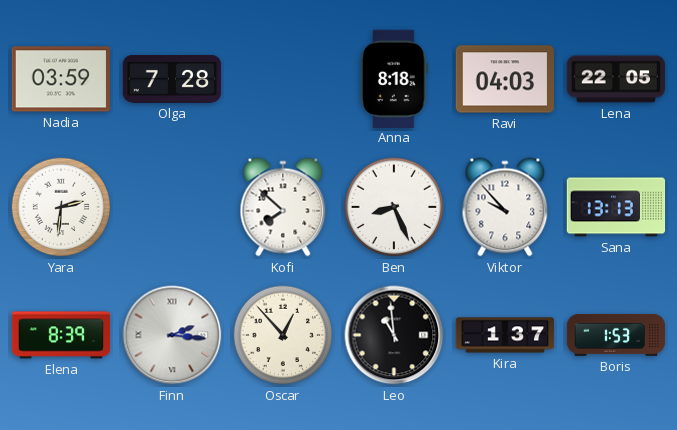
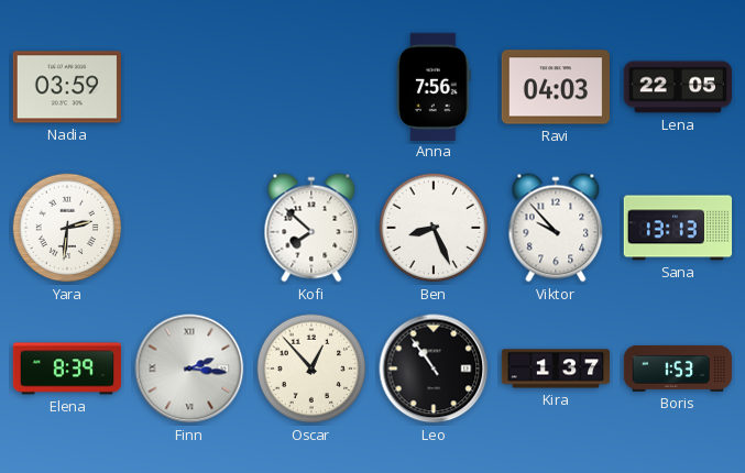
Olga: 7:28 -> none (172, 80)
Anna: 8:18 -> 7:56 (434, 86)
Leo: 10:59 -> 10:54 (434, 369)
